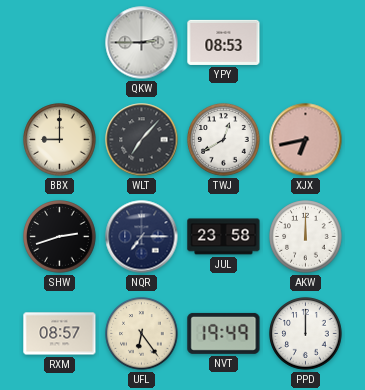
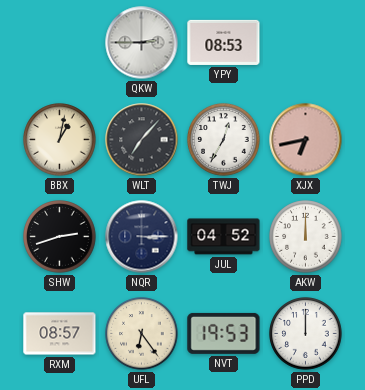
BBX: 9:00 -> 1:02 (60, 140)
TWJ: 12:40 -> 12:35 (224, 140)
NQR: 7:15 -> 3:15 (142, 237)
JUL: 23:58 -> 04:52 (224, 237)
NVT: 19:49 -> 19:53 (224, 333)
